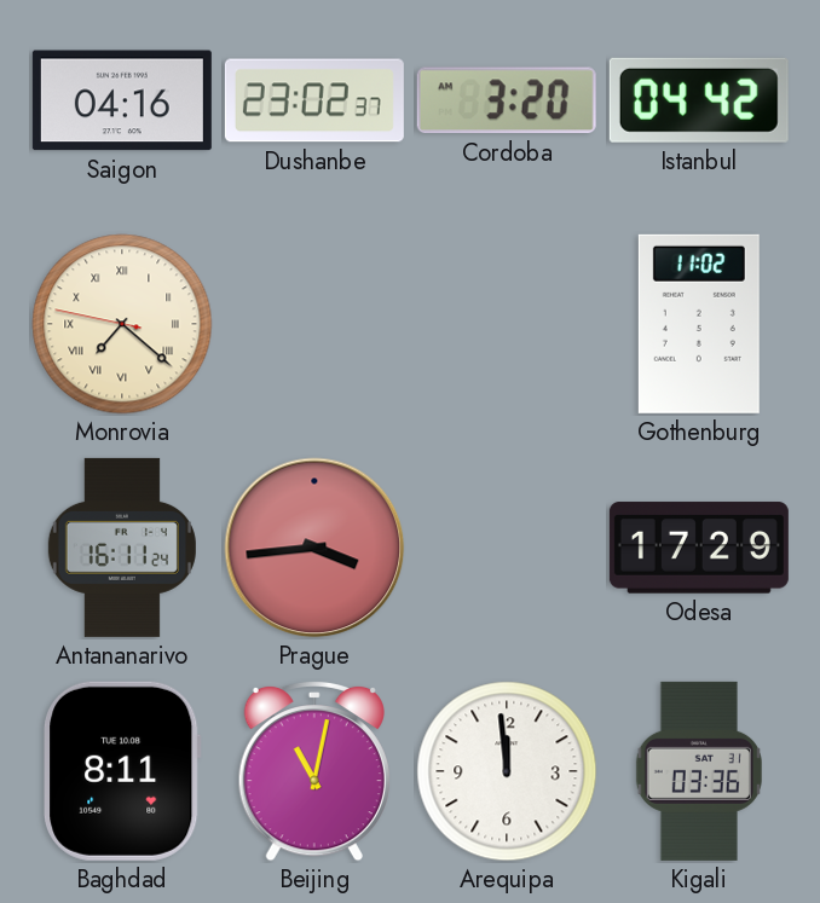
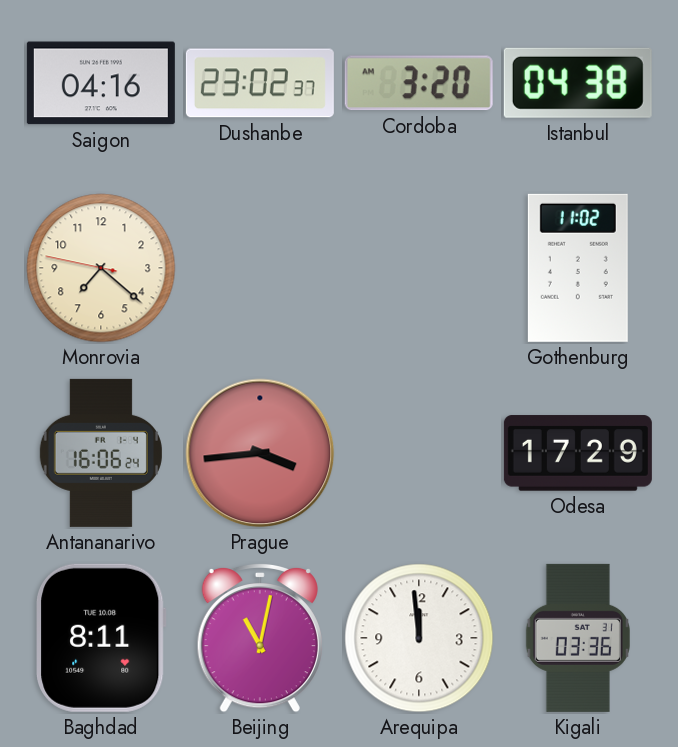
Istanbul: 04:42 -> 04:38 (578, 83)
Monrovia numerals: Roman -> Arabic (101, 268)
Antananarivo: 16:11 -> 16:06 (101, 453)
